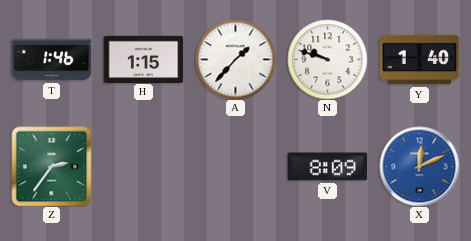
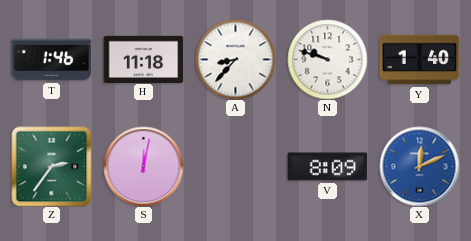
H: 1:15 -> 11:18 (143, 59)
A: 1:37 -> 8:37 (235, 59)
S: none -> 12:02 (143, 166)
